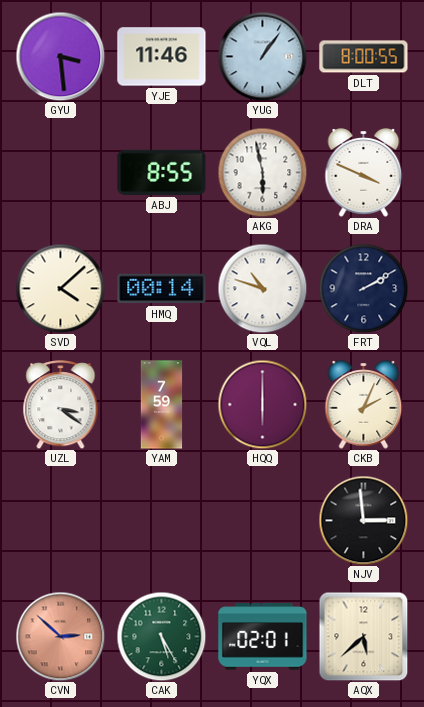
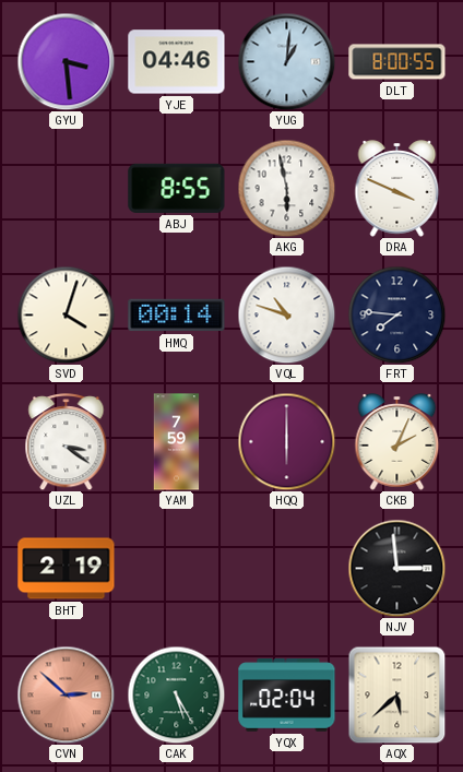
YJE: 11:46 -> 04:46 (177, 62)
YUG: 1:06 -> 1:01 (286, 61)
SVD: 4:08 -> 4:03 (66, 314)
FRT: 2:10 -> 7:46 (396, 314)
BHT: none -> 2:19 (67, 569)
YQX: 02:01 -> 02:04 (287, 696)
